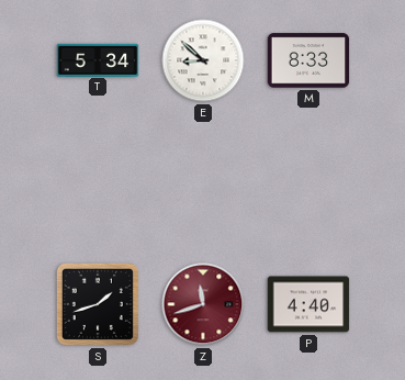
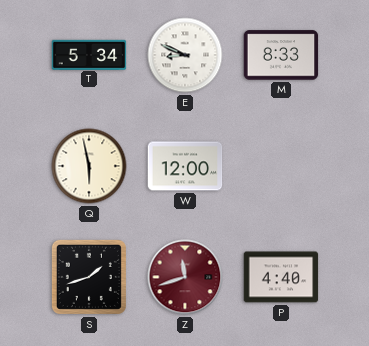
E: 8:52 -> 8:49 (185, 55)
Q: none -> 5:58 (89, 166)
W: none -> 12:00 (185, 166)
